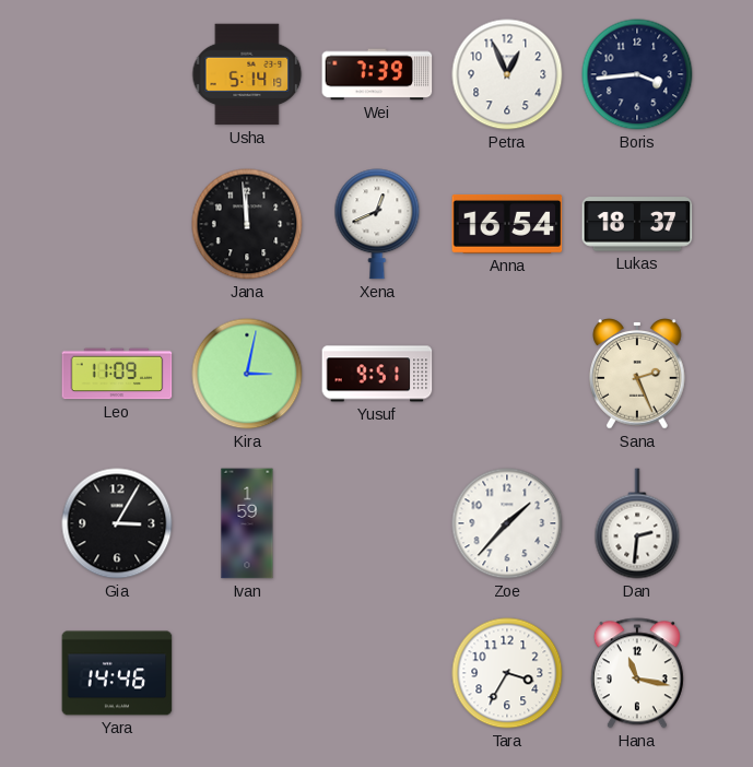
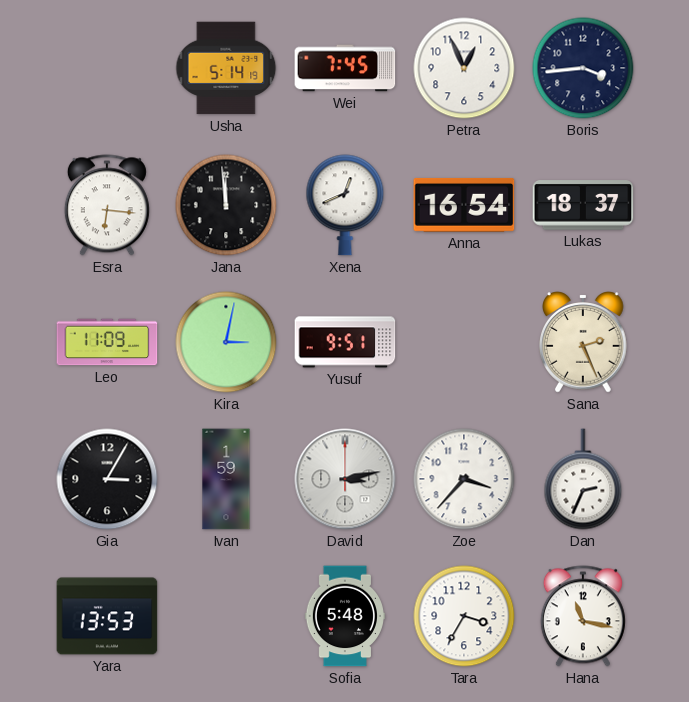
Wei: 7:39 -> 7:45 (345, 68)
Esra: none -> 6:16 (107, 205)
David: none -> 3:13 (345, 479)
Zoe: 1:37 -> 3:37 (464, 479)
Dan: 2:31 -> 2:34 (583, 479)
Yara: 14:46 -> 13:53 (107, 616)
Sofia: none -> 5:48 (345, 616)
